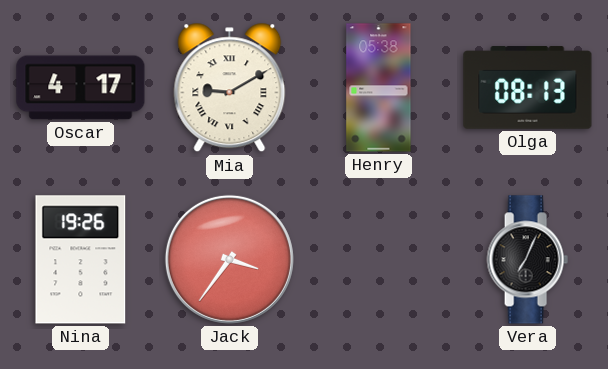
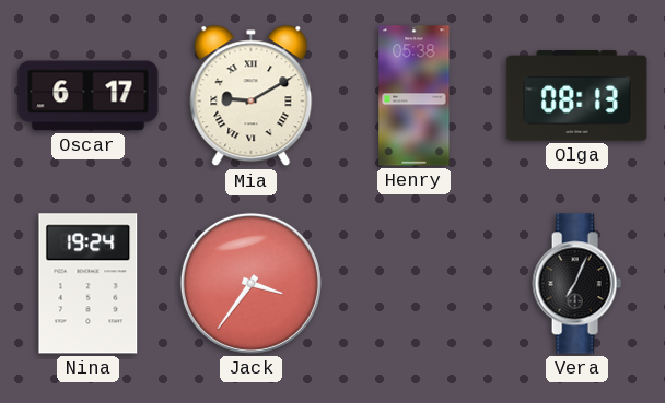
Oscar: 4:17 -> 6:17 (89, 96)
Nina: 19:26 -> 19:24 (89, 284)
